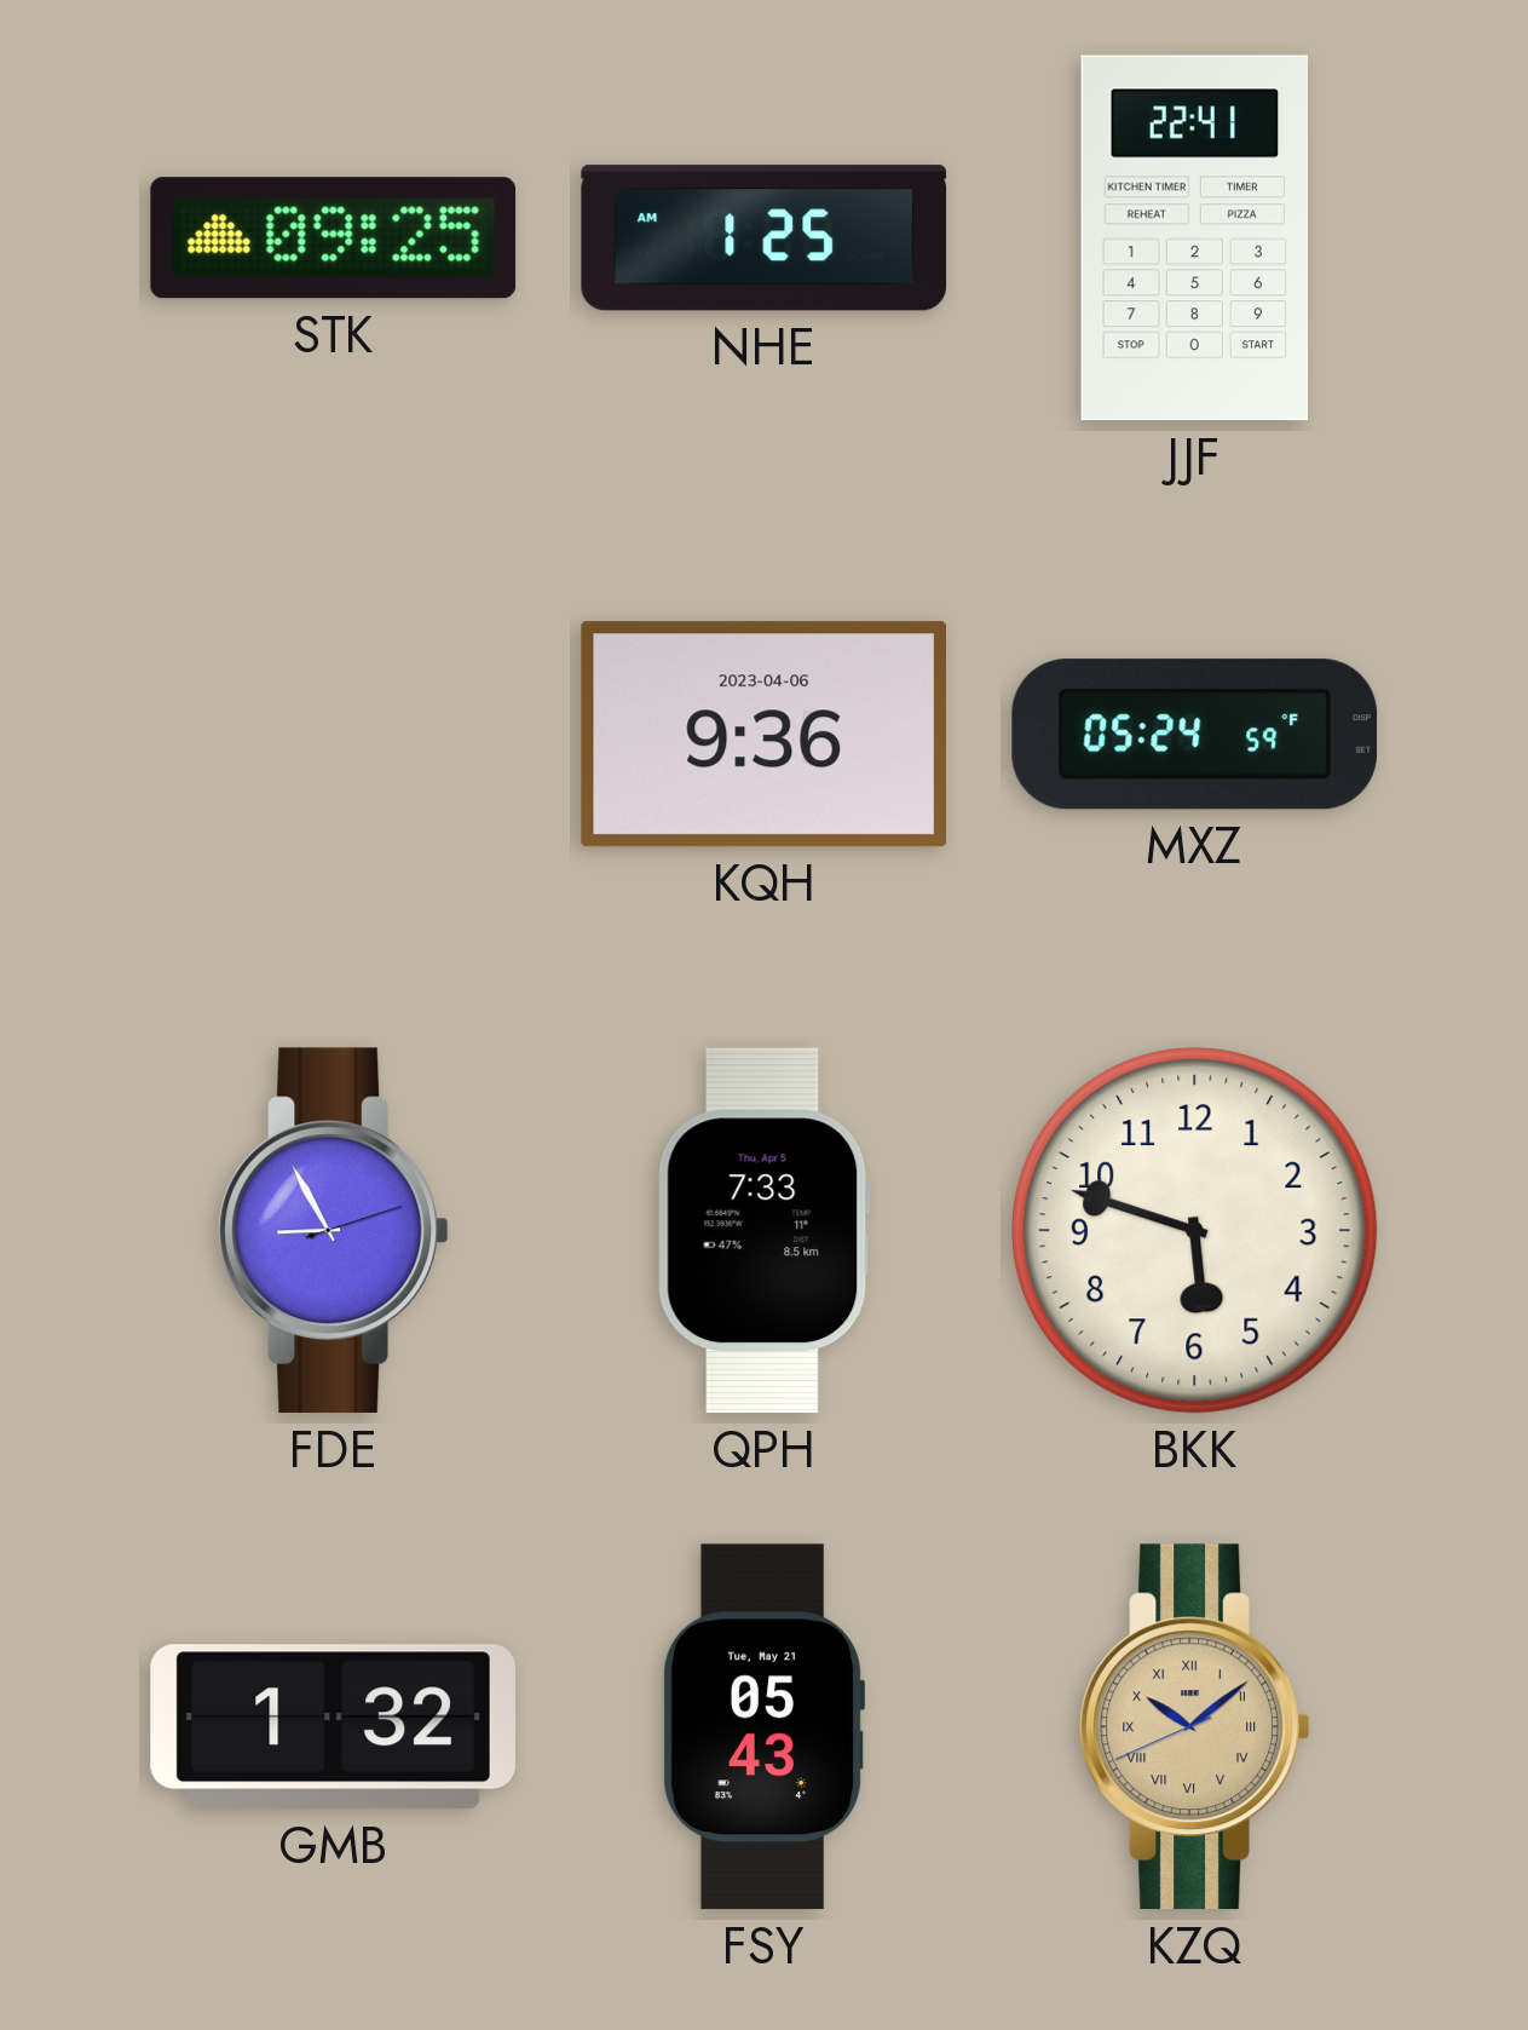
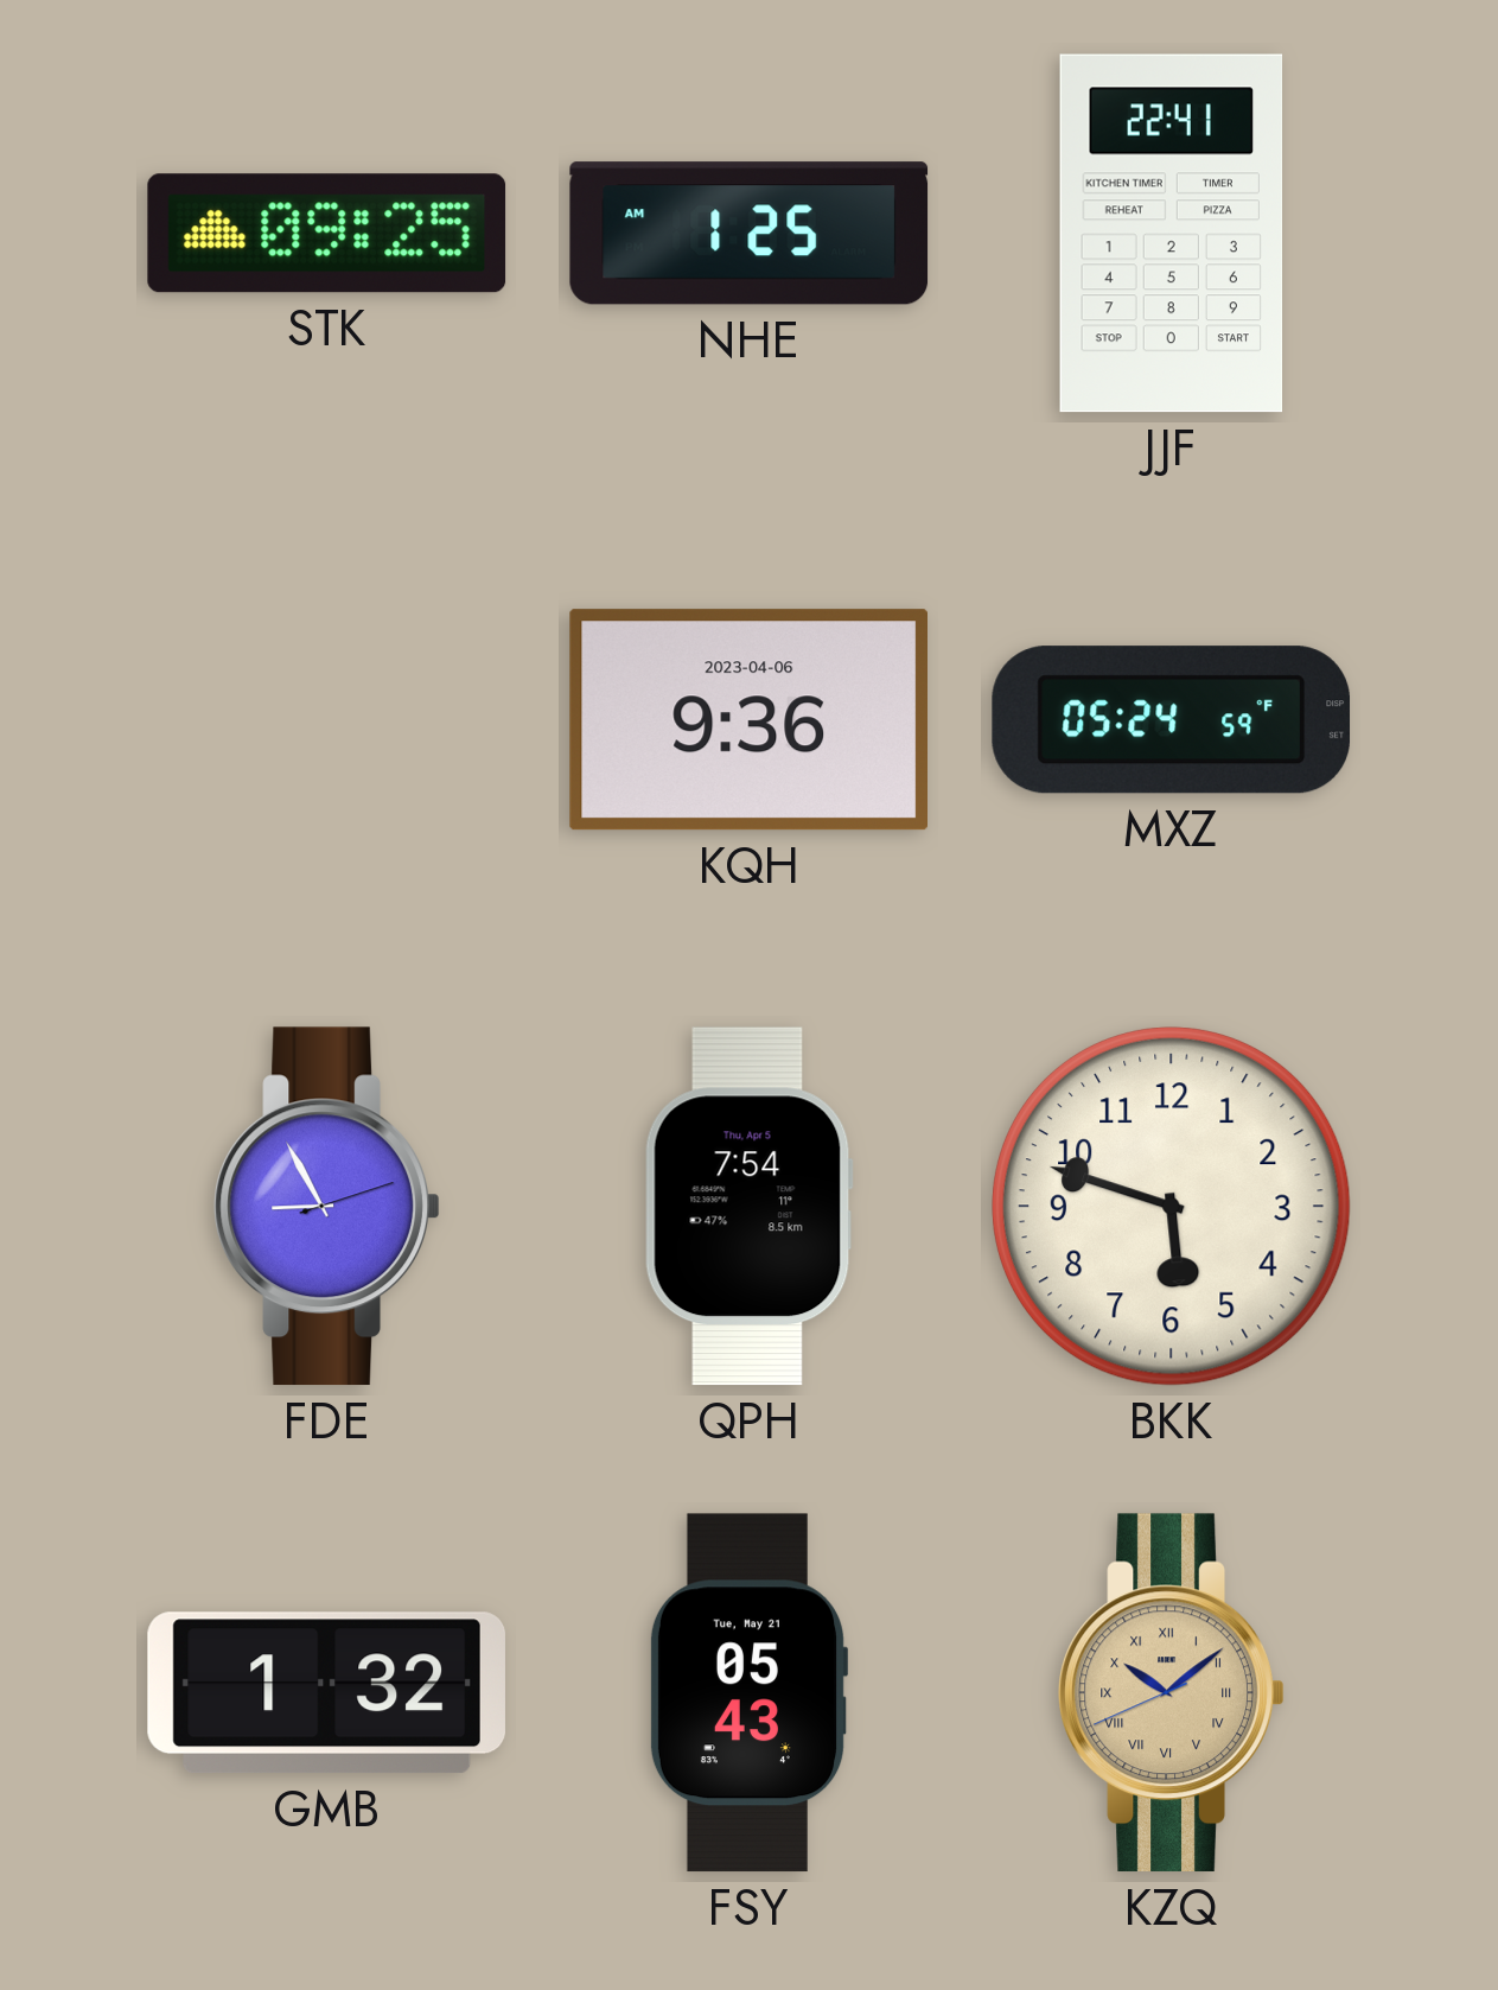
QPH: 7:33 -> 7:54 (748, 1207)
